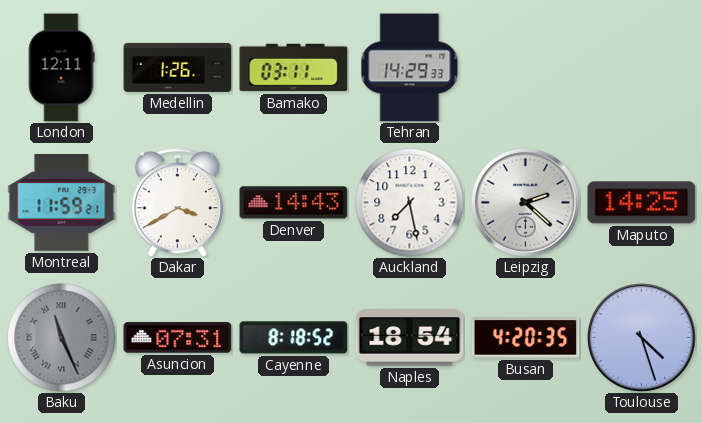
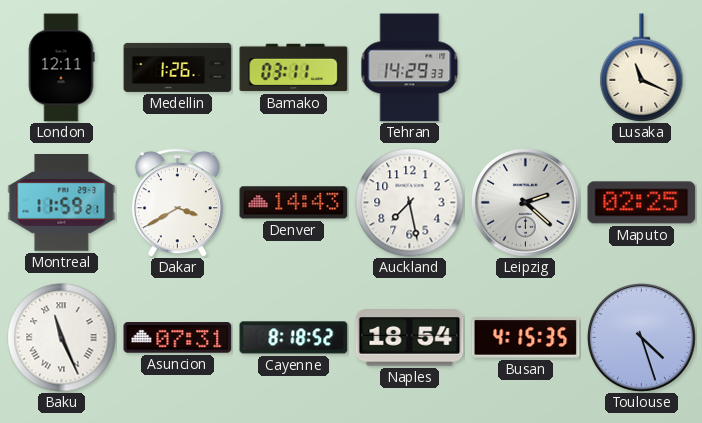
Lusaka: none -> 11:19 (642, 68)
Maputo: 14:25 -> 02:25 (642, 203)
Baku dial: grey -> white (62, 338)
Busan: 4:20 -> 4:15 (526, 338)
